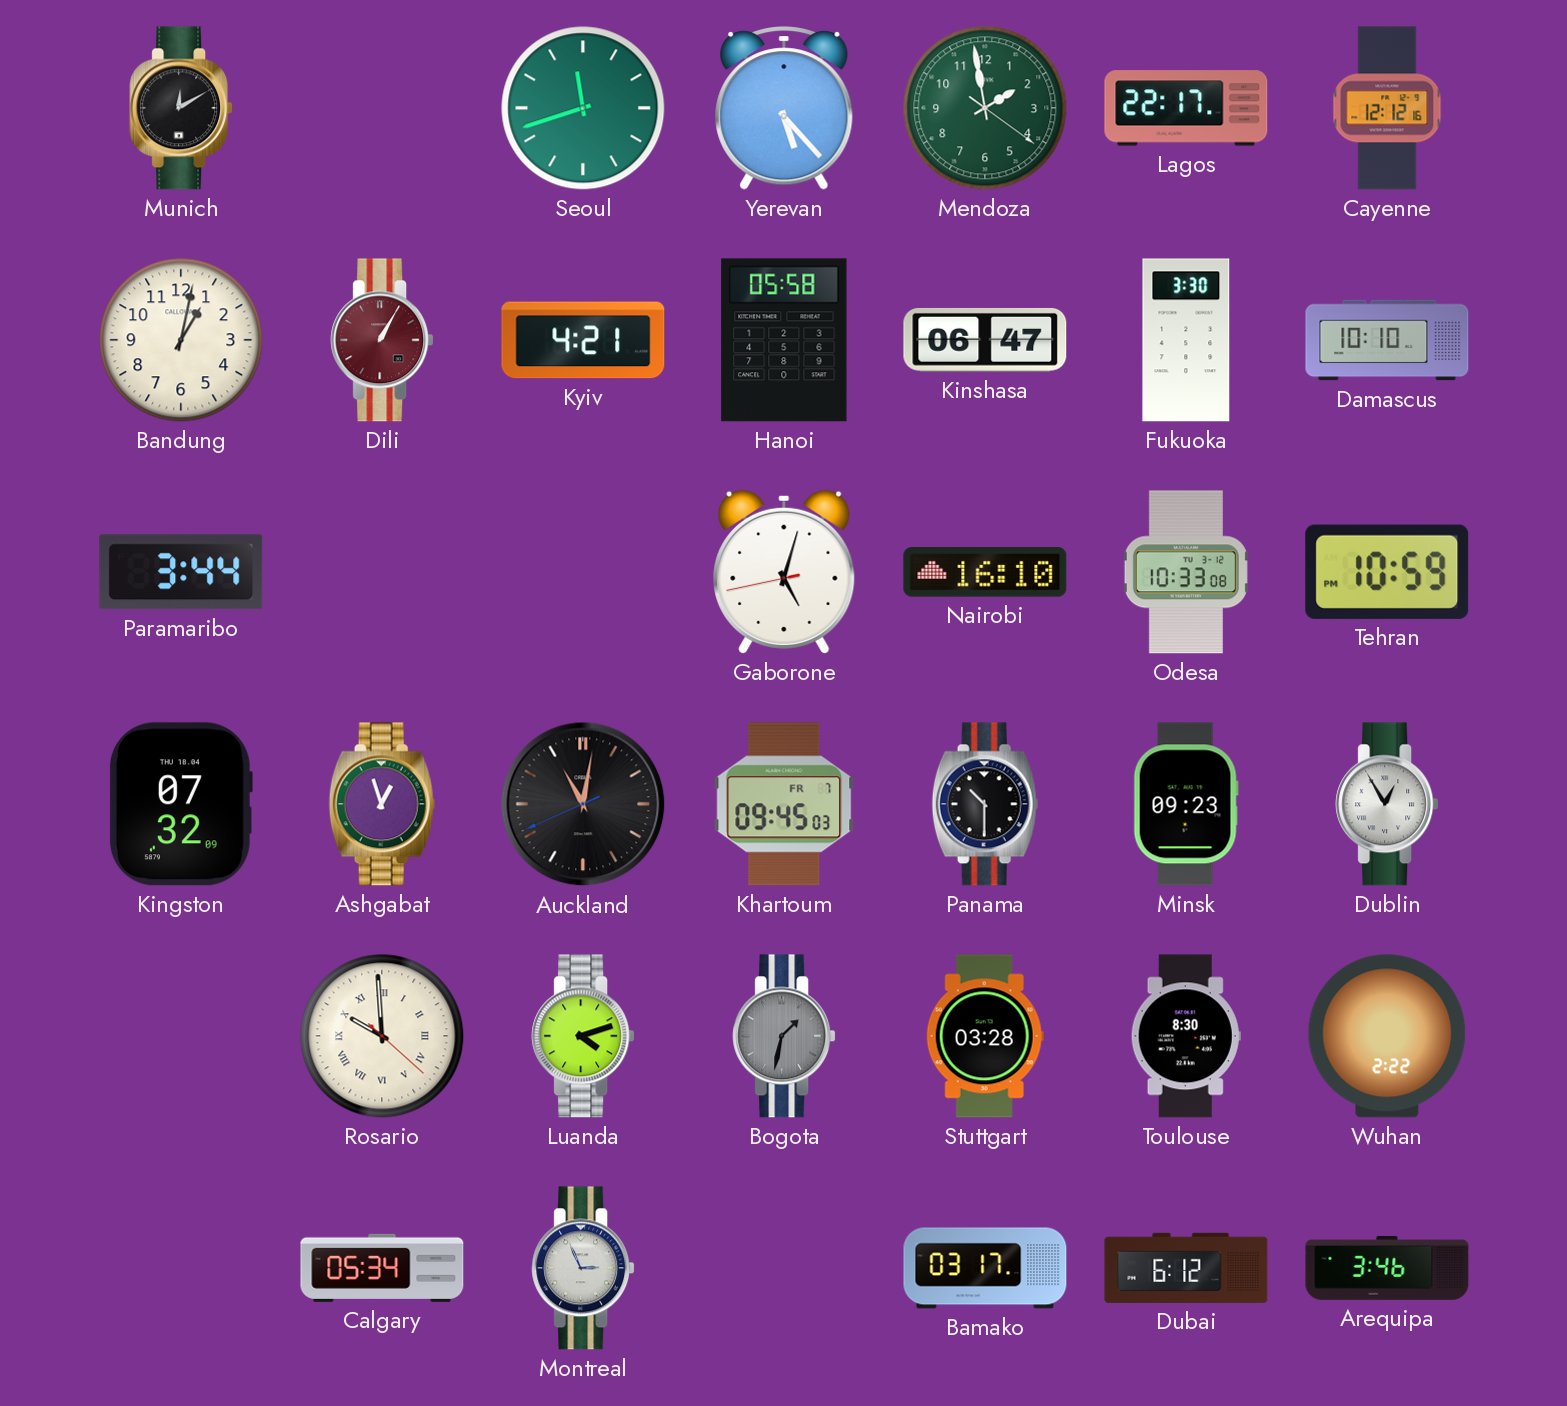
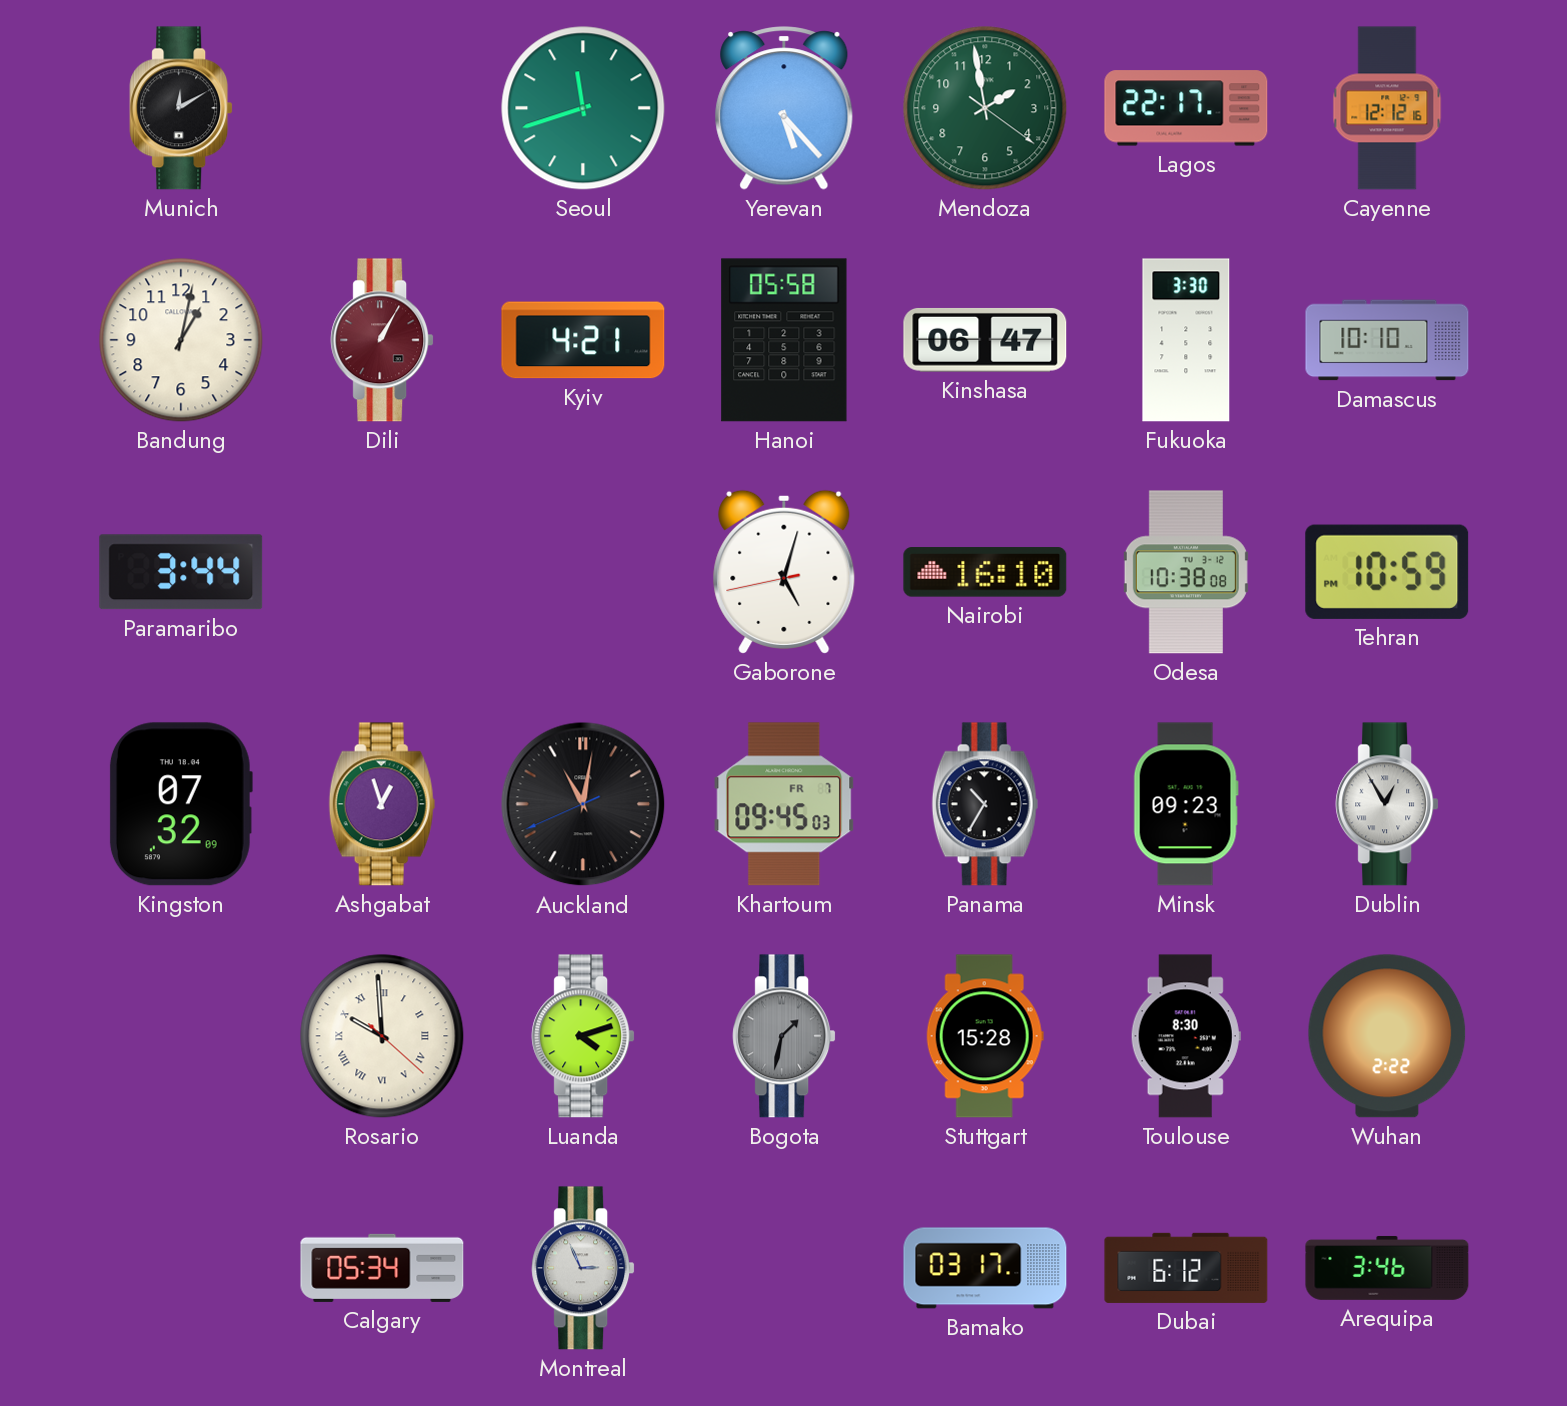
Odesa: 10:33 -> 10:38 (1186, 572)
Panama: 10:30 -> 10:35 (985, 804)
Stuttgart: 03:28 -> 15:28 (985, 1036)
